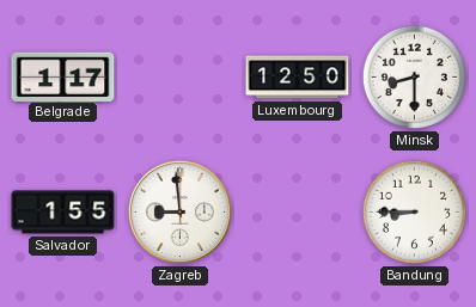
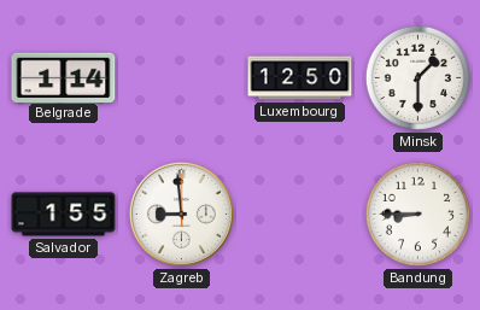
Belgrade: 1:17 -> 1:14 (64, 77)
Minsk: 8:30 -> 1:30 (417, 77)
